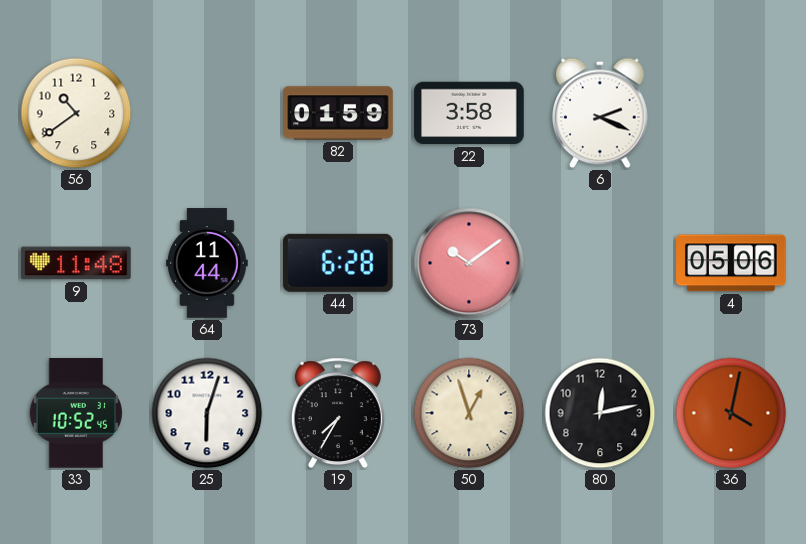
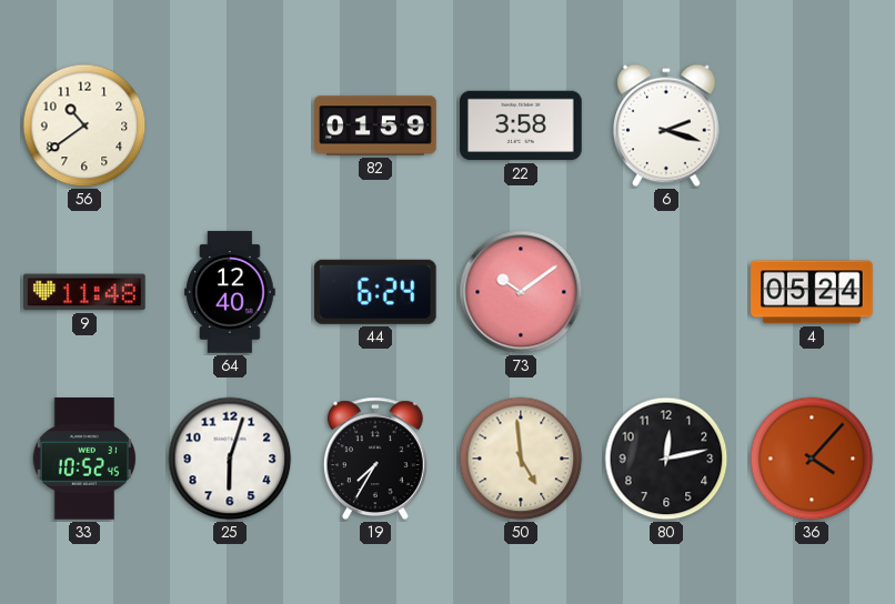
6: 2:19 -> 2:18 (666, 125)
64: 11:44 -> 12:40 (231, 292)
44: 6:28 -> 6:24 (375, 292)
4: 05:06 -> 05:24 (812, 292)
50: 12:57 -> 4:59 (521, 459)
36: 4:02 -> 4:07 (812, 459)
